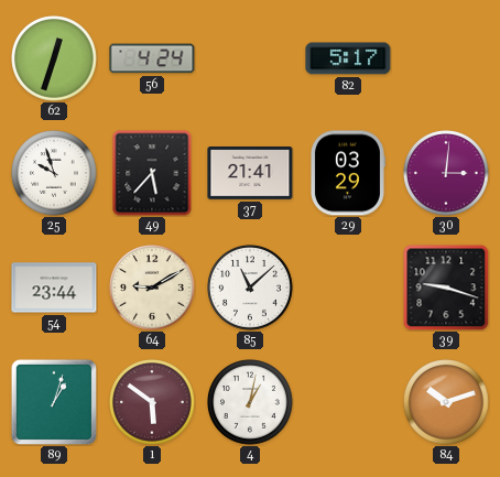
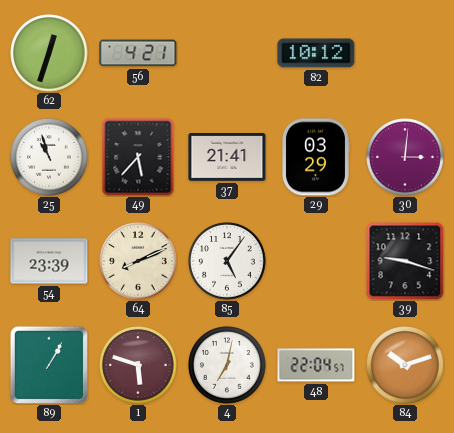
56: 4:24 -> 4:21 (138, 53)
82: 5:17 -> 10:12 (316, 53)
25: 9:57 -> 10:57 (49, 157)
54: 23:44 -> 23:39 (49, 261)
64: 9:10 -> 8:11 (138, 261)
85: 11:08 -> 5:06 (227, 261)
89: 1:03 -> 1:05 (48, 364)
1: 5:51 -> 5:48 (138, 365)
4: 1:02 -> 7:02 (227, 365)
48: none -> 22:04 (316, 365)
